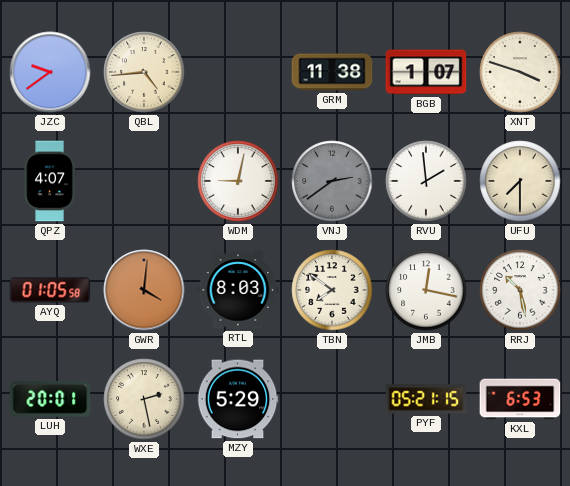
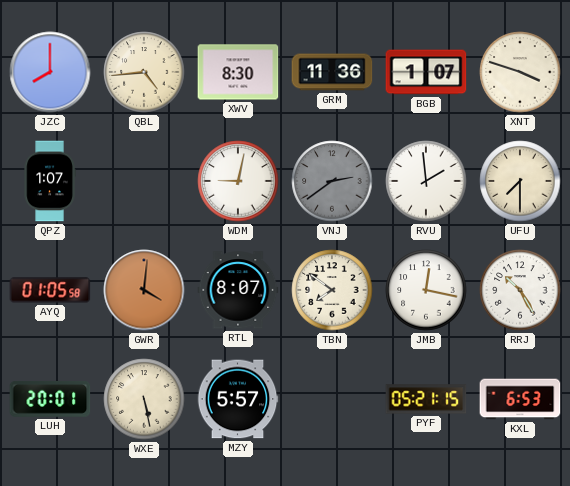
JZC: 9:39 -> 8:00 (50, 72)
XWV: none -> 8:30 (238, 72)
GRM: 11:38 -> 11:36 (332, 72)
QPZ: 4:07 -> 1:07 (50, 181)
RTL: 8:03 -> 8:07 (238, 290)
RRJ: 10:28 -> 10:25 (520, 290)
WXE: 2:28 -> 5:28 (144, 399)
MZY: 5:29 -> 5:57 (238, 399)
